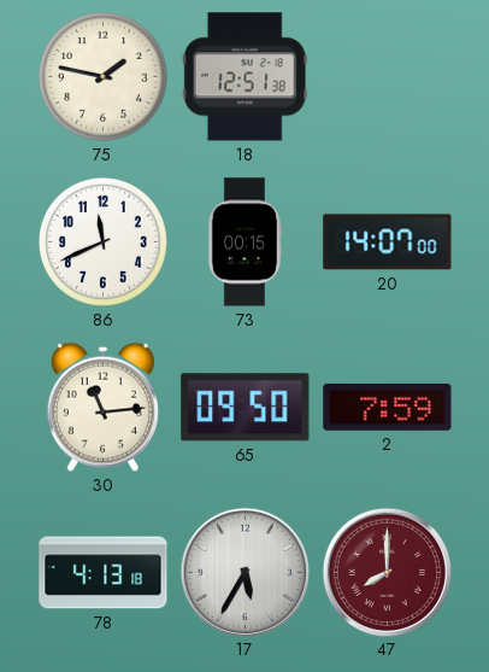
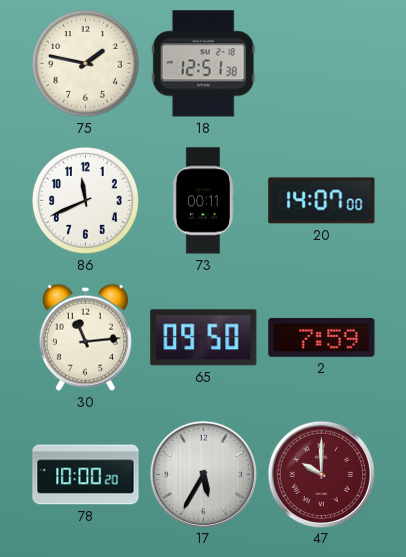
73: 00:15 -> 00:11 (202, 201)
78: 4:13 -> 10:00 (86, 475)
47: 8:00 -> 10:00 (321, 474)
